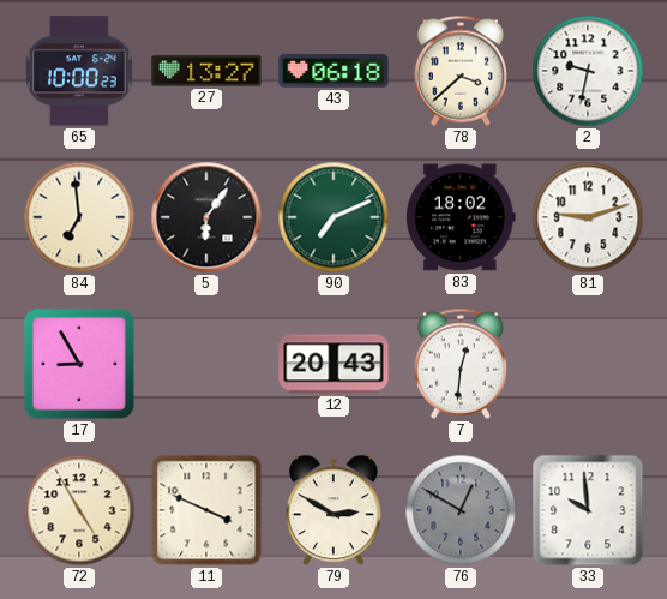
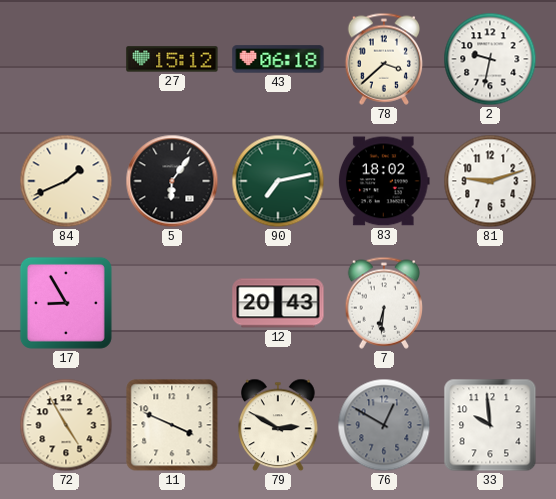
65: 10:00 -> none (80, 71)
27: 13:27 -> 15:12 (172, 59)
84: 6:59 -> 1:41 (66, 181)
90: 7:11 -> 7:13 (278, 181)
7: 12:31 -> 6:31 (384, 303)
